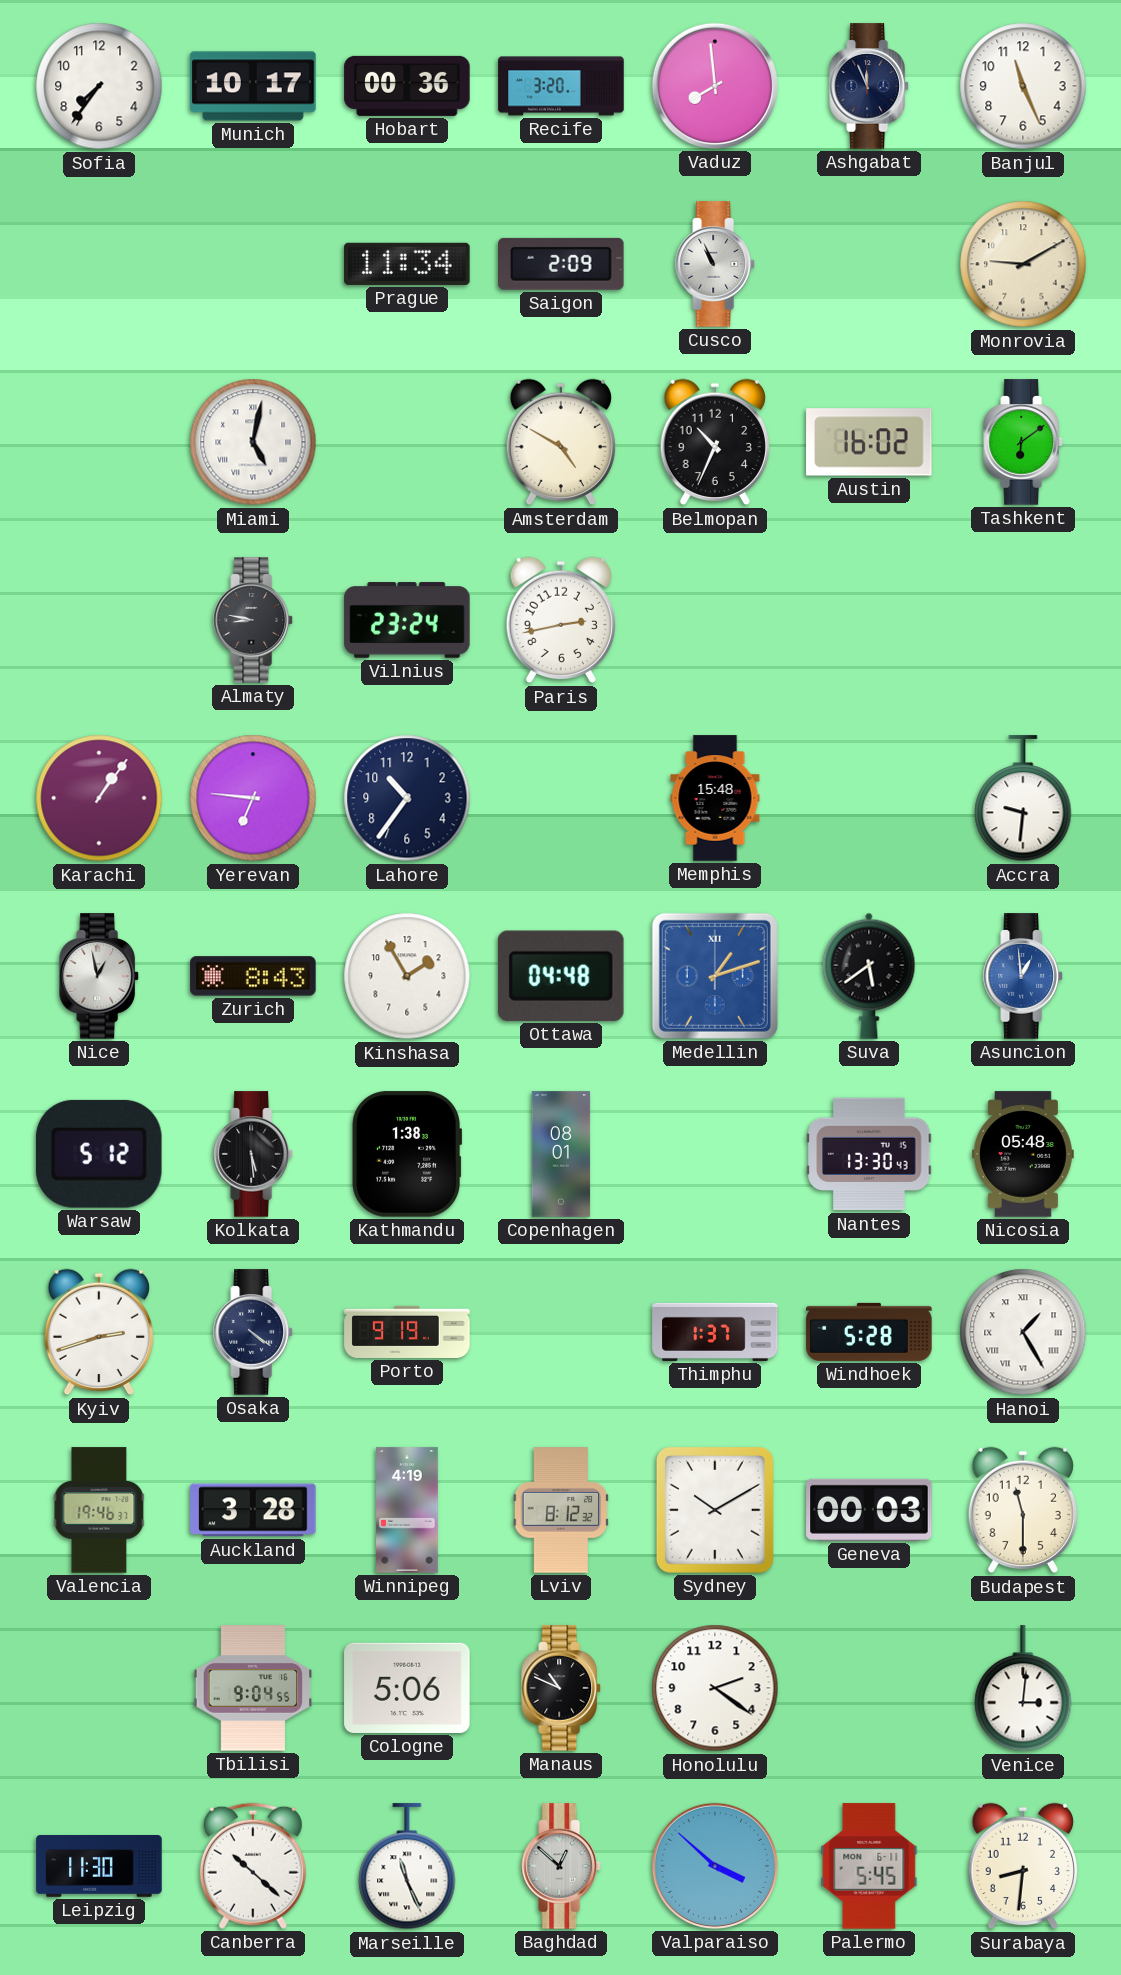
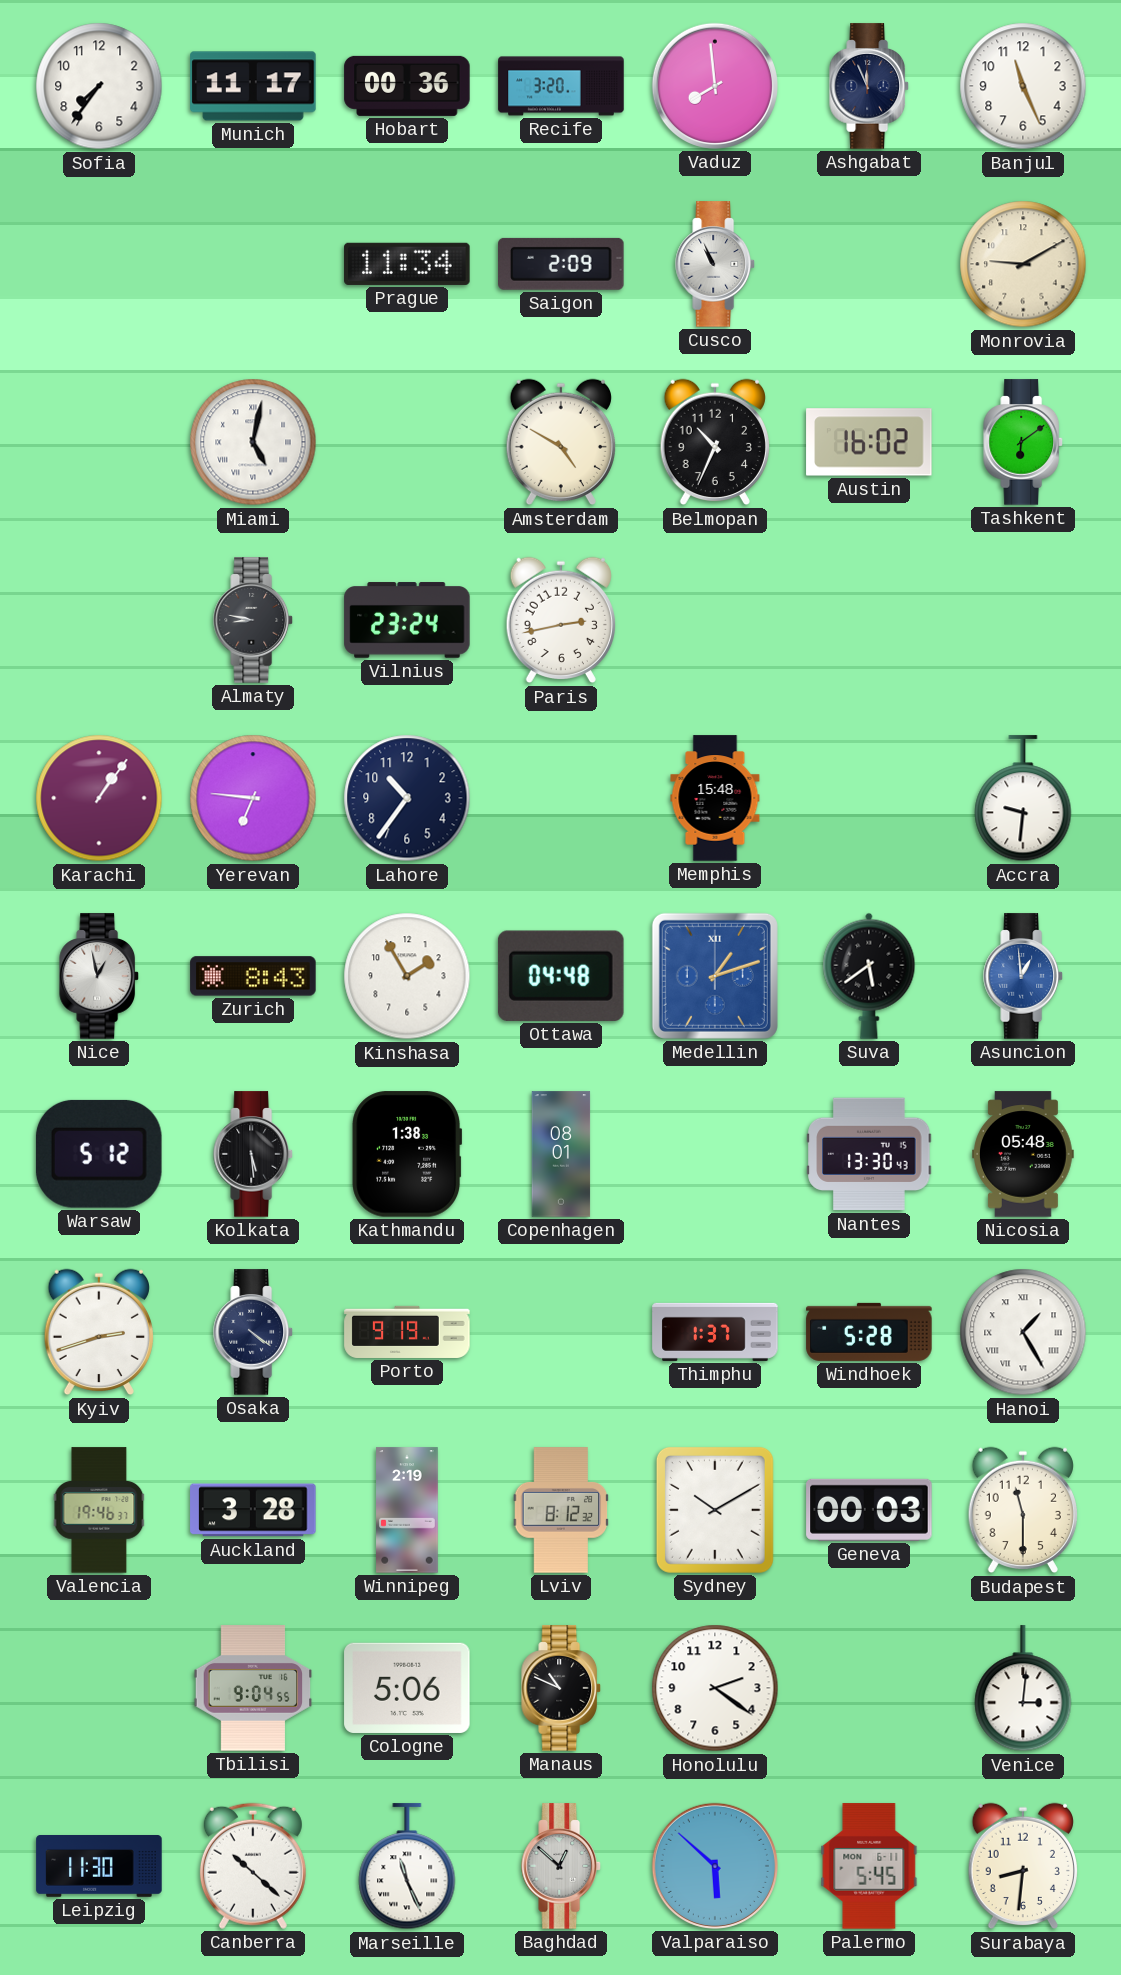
Munich: 10:17 -> 11:17 (253, 86)
Winnipeg: 4:19 -> 2:19 (407, 1510)
Valparaiso: 3:52 -> 5:52 (715, 1866)
